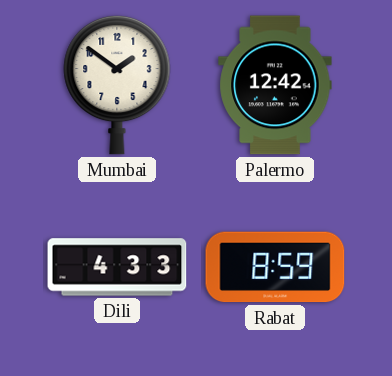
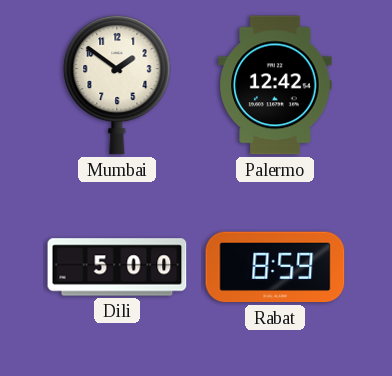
Dili: 4:33 -> 5:00 (117, 267)
